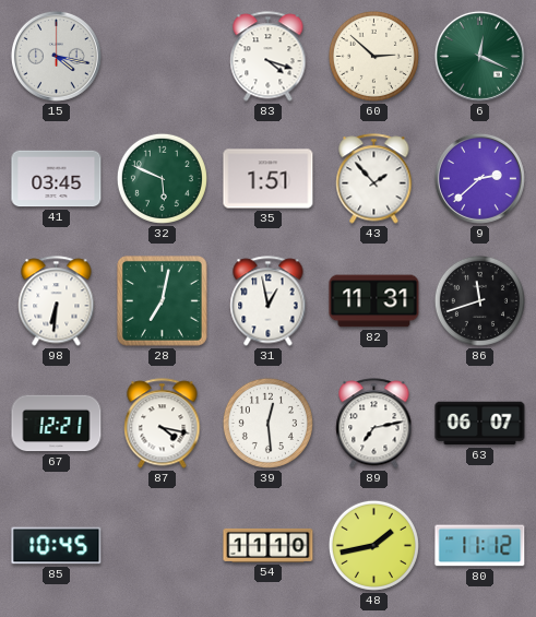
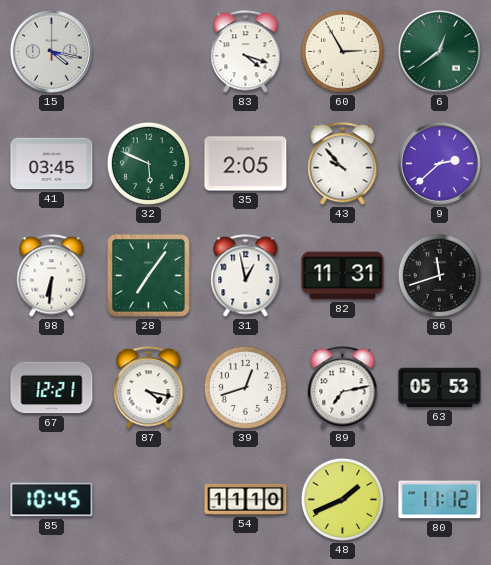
60: 2:52 -> 2:55 (342, 51)
6: 12:19 -> 12:39 (439, 51)
35: 1:51 -> 2:05 (246, 164)
43: 1:53 -> 9:53 (343, 164)
28: 7:02 -> 7:06 (149, 276)
39: 12:29 -> 12:42 (245, 387)
63: 06:07 -> 05:53 (440, 388)
48: 1:43 -> 1:41 (342, 499)
